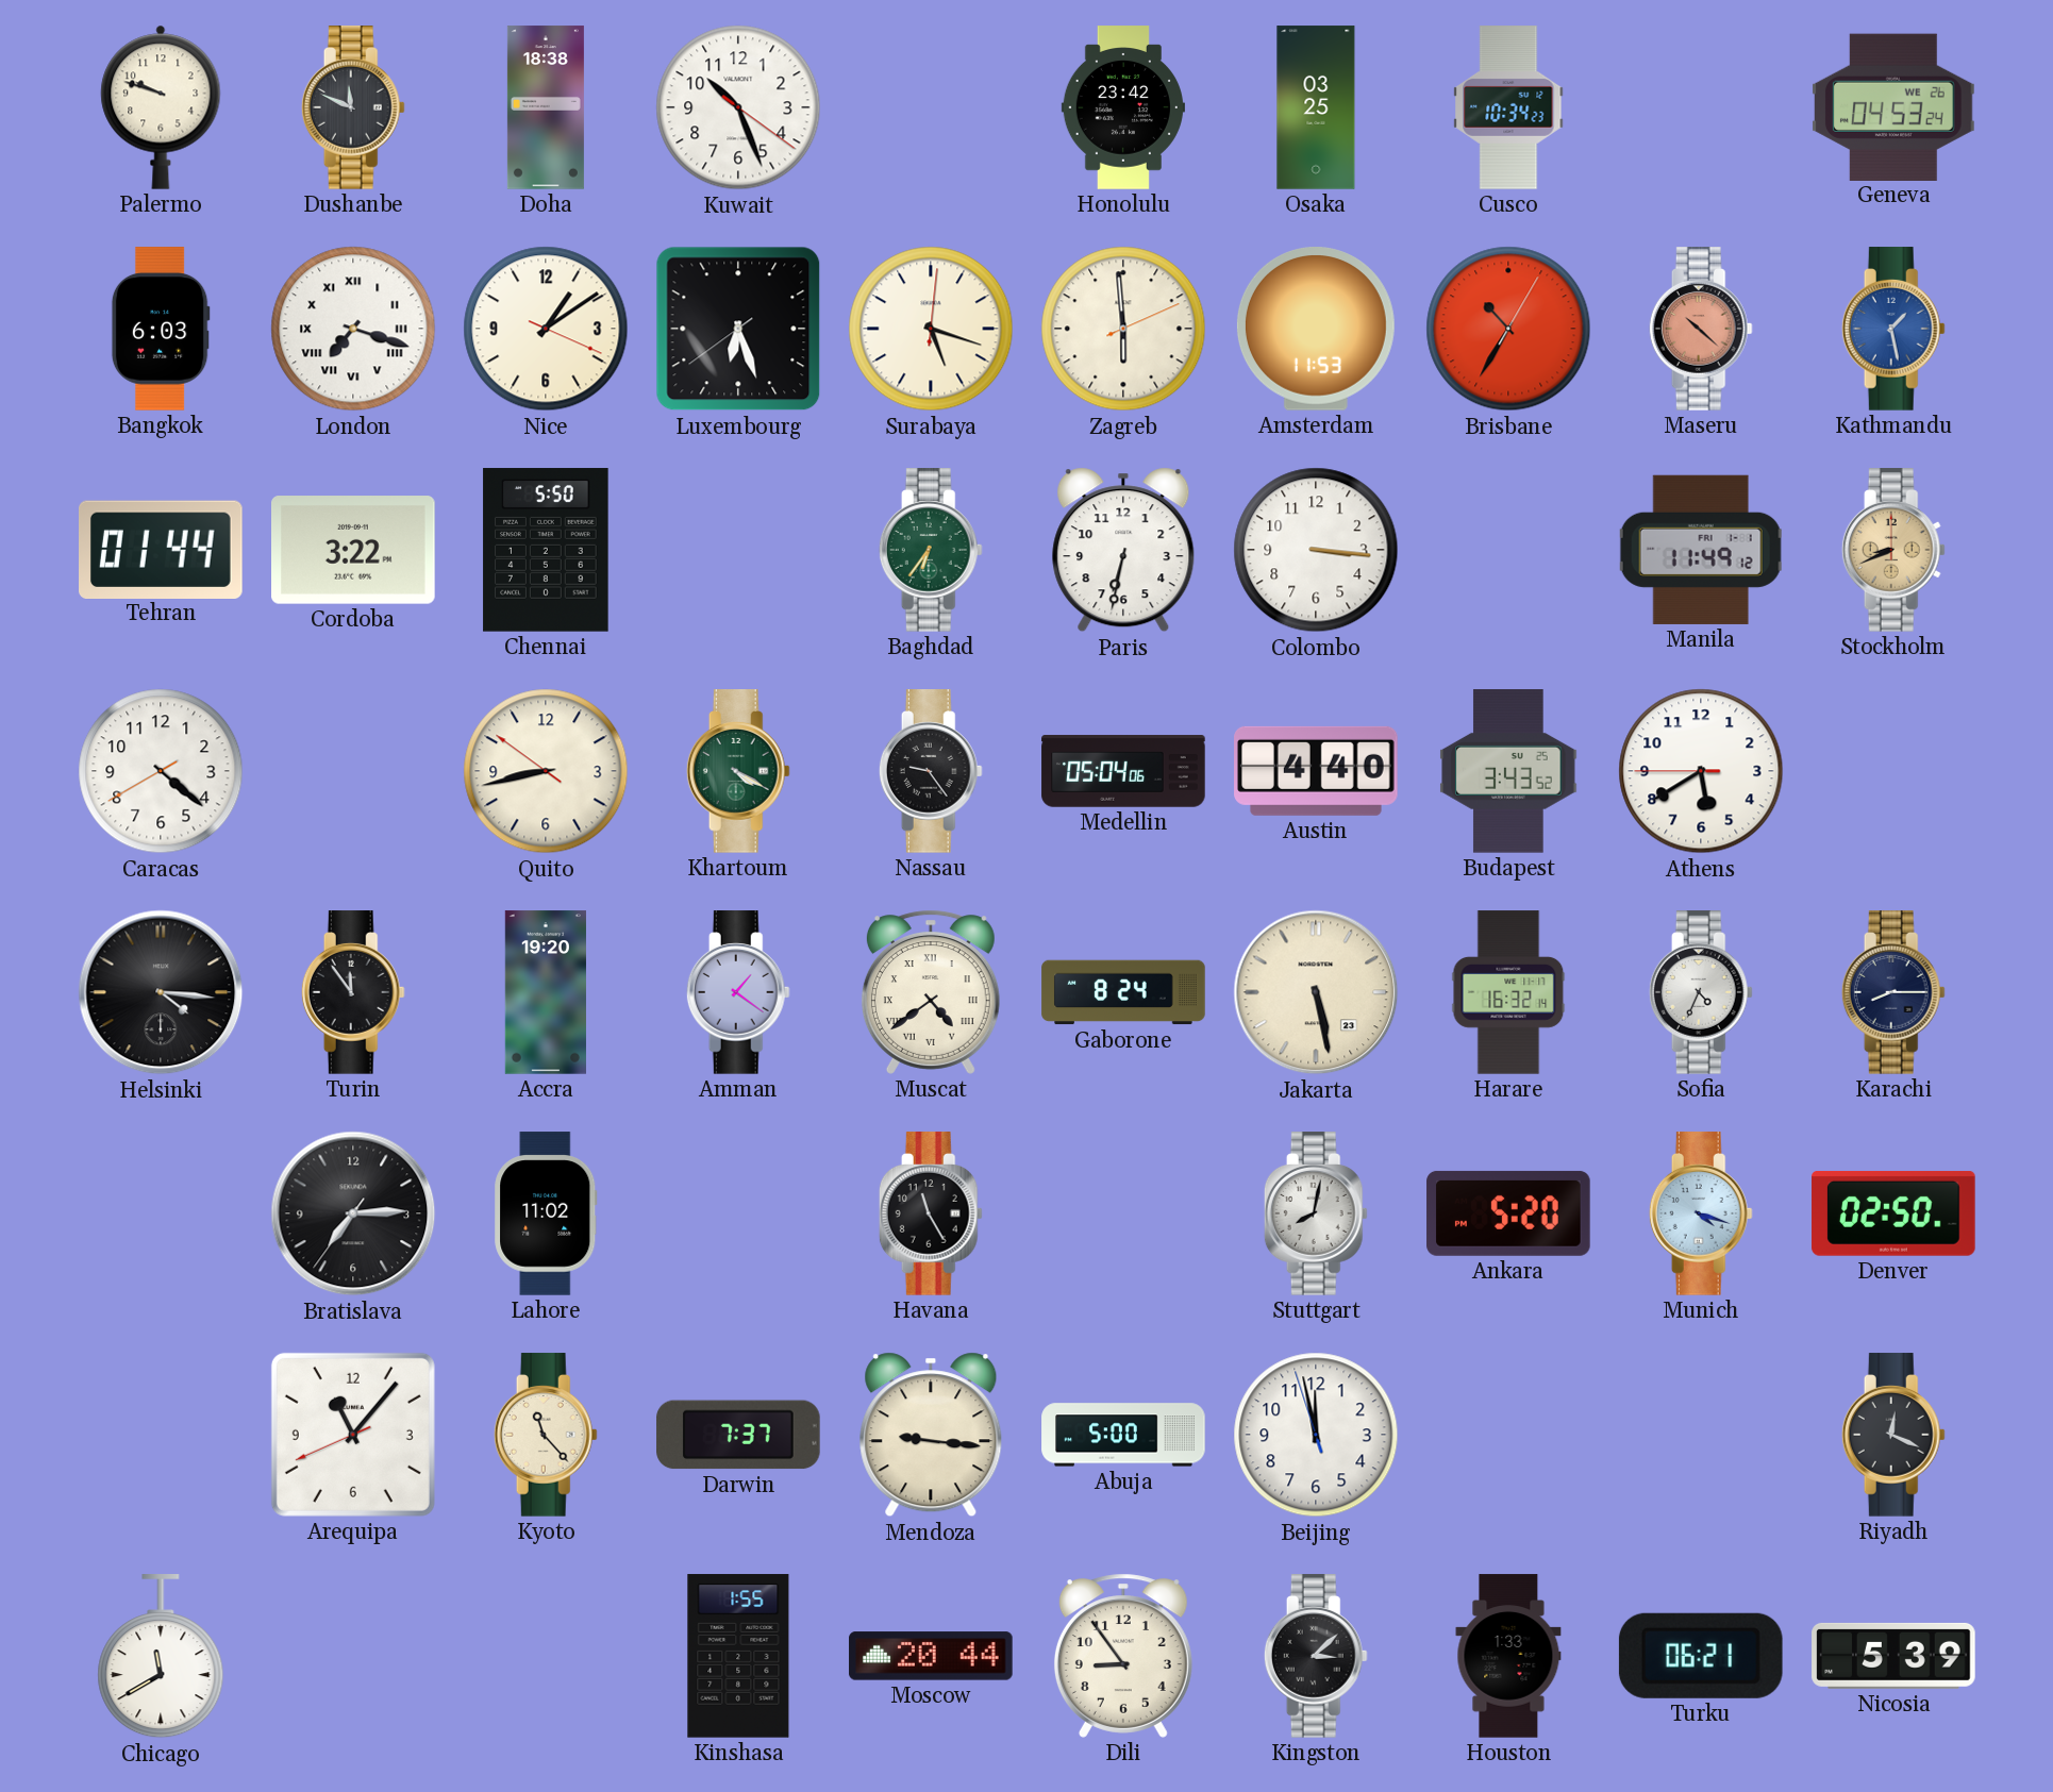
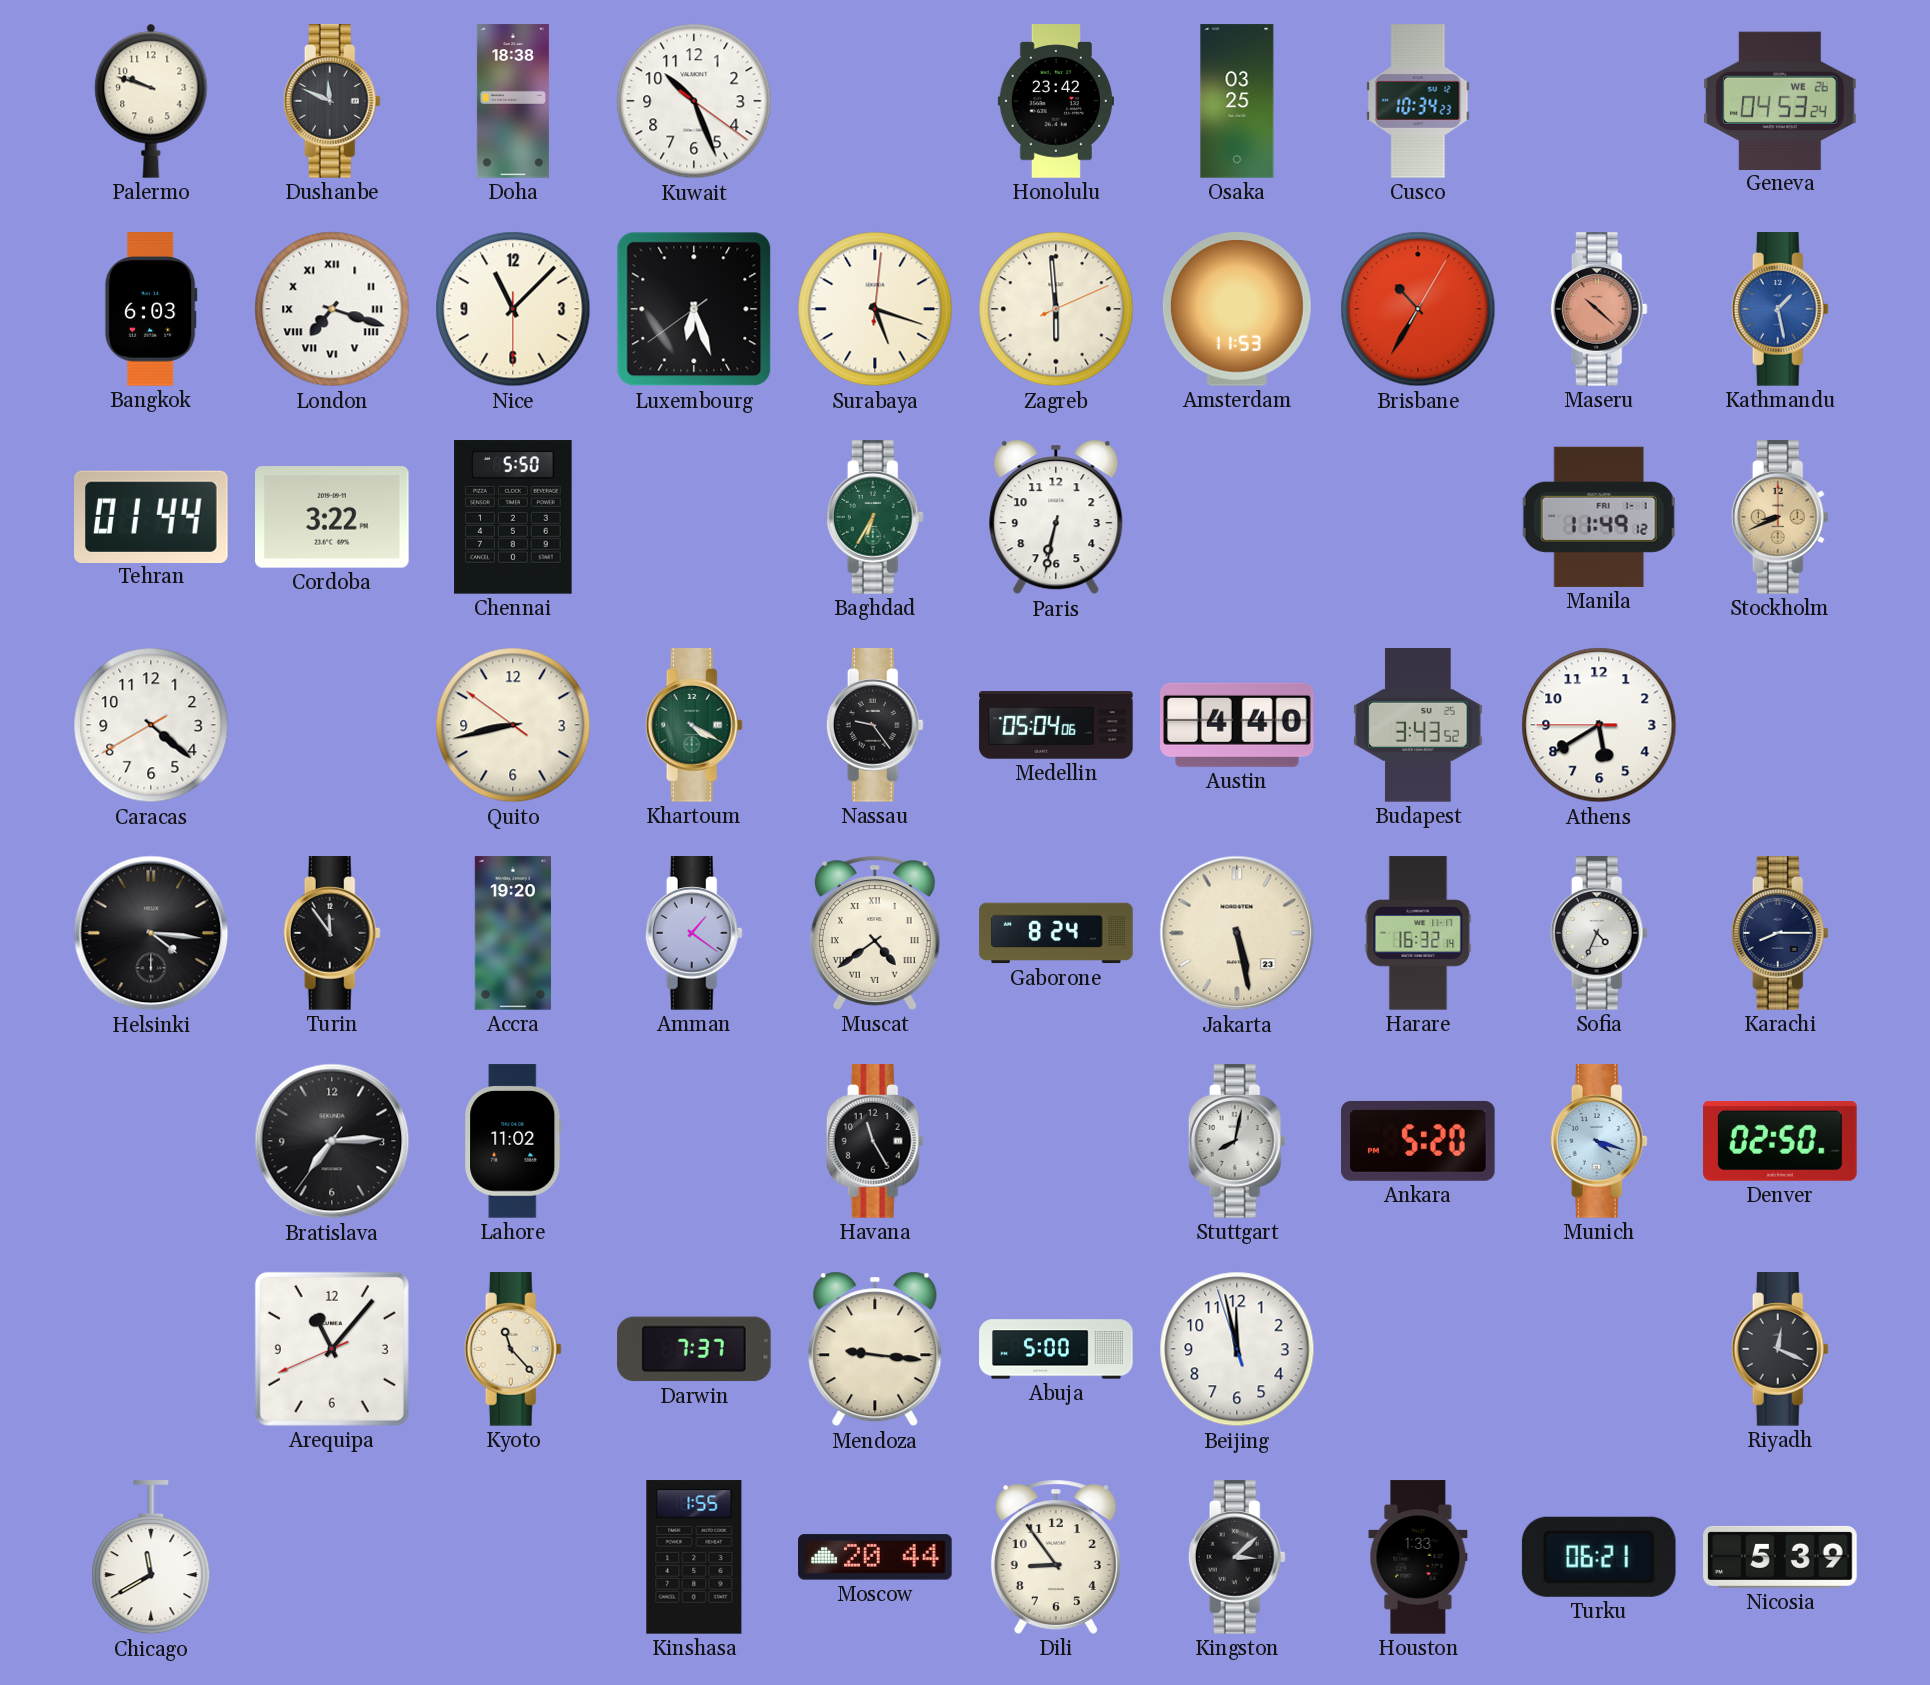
Nice: 1:09 -> 11:07 (513, 309)
Baghdad: 6:36 -> 6:35 (875, 517)
Colombo: 3:16 -> none (1316, 550)
